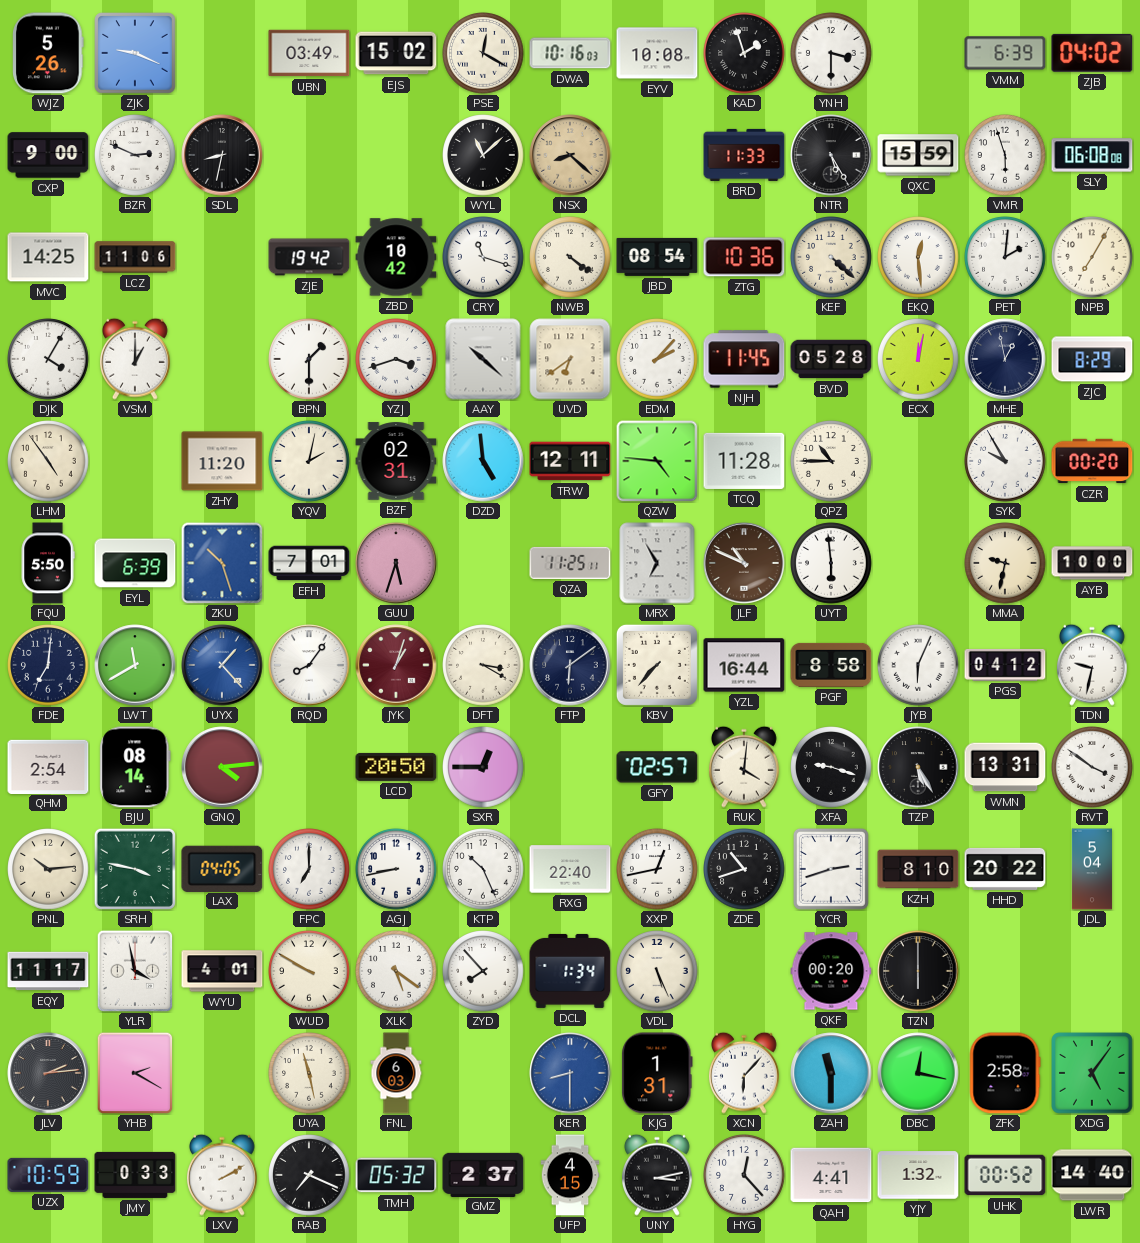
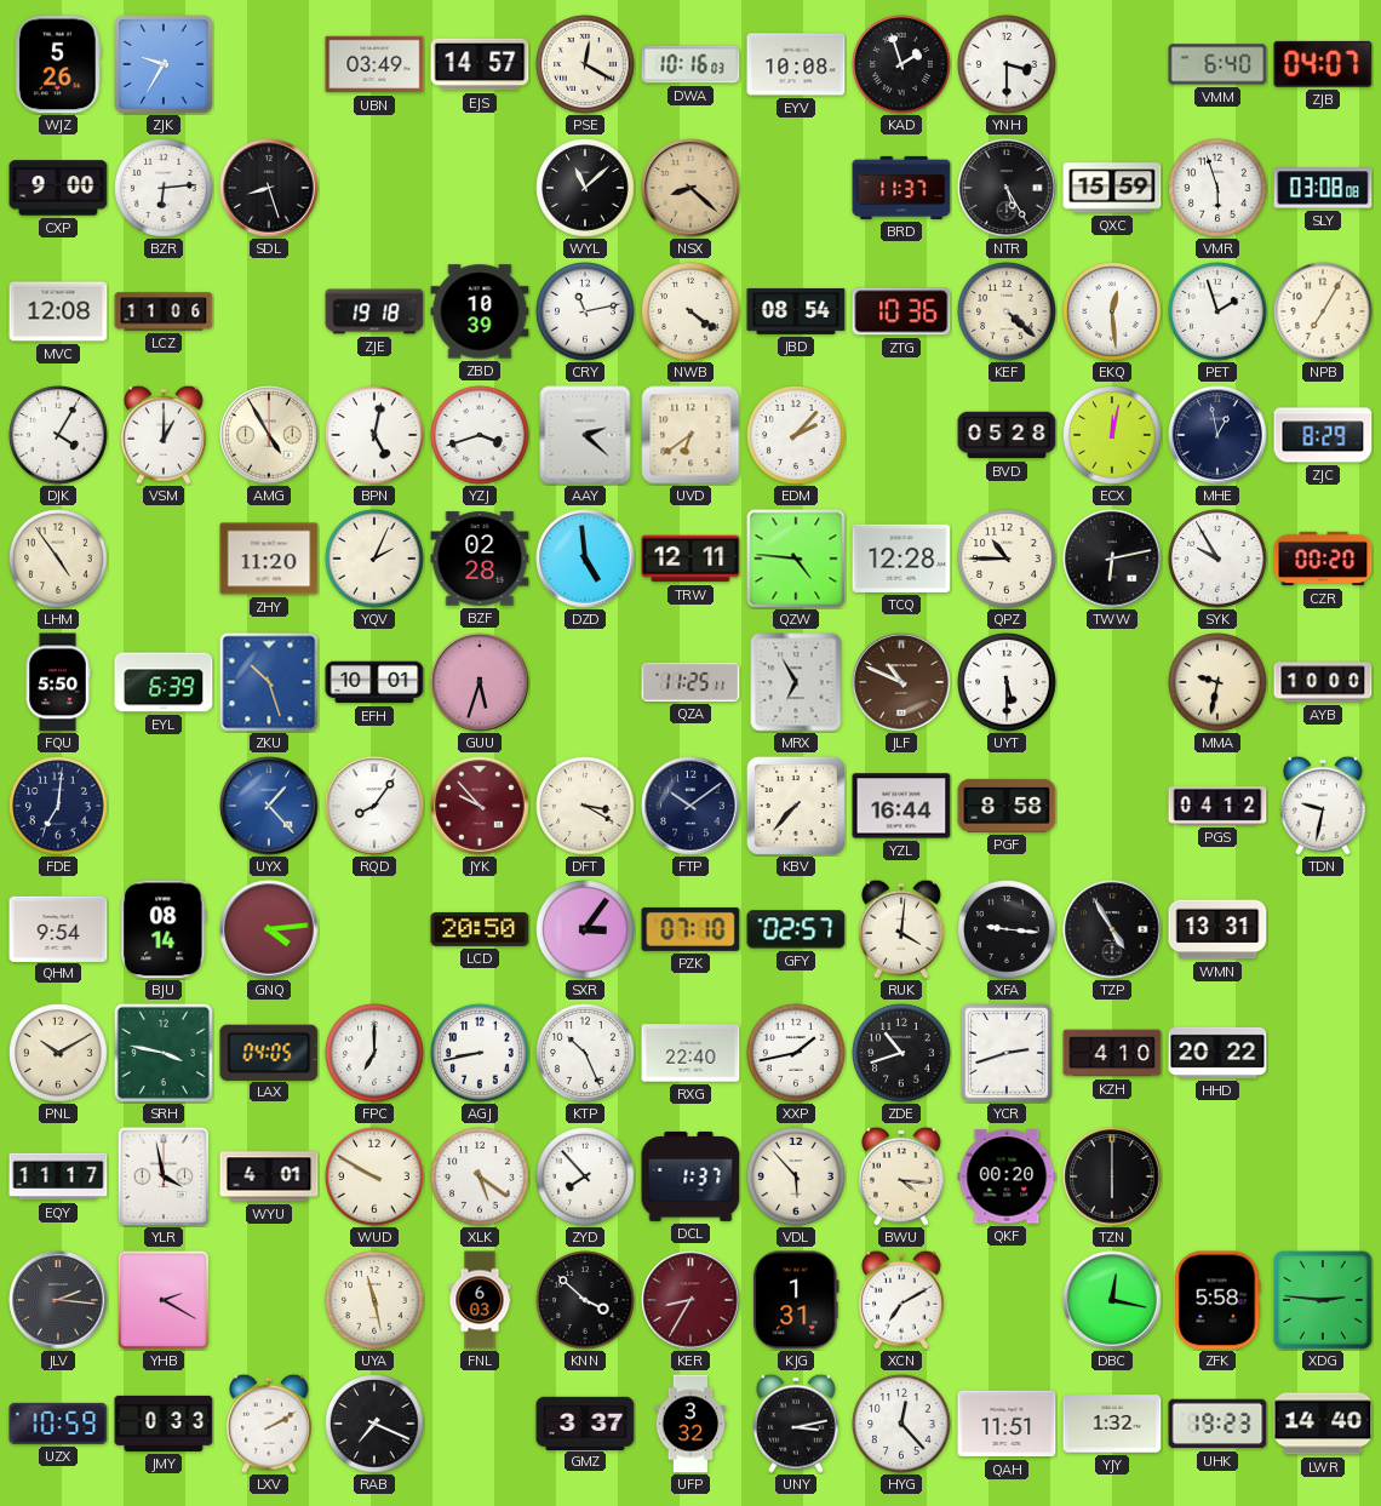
ZJK: 9:19 -> 9:35 (164, 64)
EJS: 15:02 -> 14:57 (480, 64)
VMM: 6:39 -> 6:40 (1217, 64)
ZJB: 04:02 -> 04:07 (1323, 64)
BZR: 2:49 -> 6:14 (164, 188)
SDL: 8:32 -> 8:27 (269, 188)
BRD: 11:33 -> 11:37 (901, 188)
SLY: 06:08 -> 03:08 (1323, 188)
MVC: 14:25 -> 12:08 (58, 311)
ZJE: 19:42 -> 19:18 (374, 311)
ZBD: 10:42 -> 10:39 (480, 311)
CRY: 11:18 -> 11:13 (585, 311)
PET: 2:01 -> 1:57 (1217, 311)
AMG: none -> 4:55 (269, 435)
BPN: 1:30 -> 5:02 (374, 435)
AAY: 10:22 -> 2:22 (585, 435)
NJH: 11:45 -> none (744, 359)
YQV: 2:02 -> 2:04 (374, 559)
BZF: 02:31 -> 02:28 (480, 559)
TCQ: 11:28 -> 12:28 (901, 559)
TWW: none -> 6:13 (1112, 559)
EFH: 7:01 -> 10:01 (374, 682)
UYT: 5:59 -> 5:30 (1007, 682)
LWT: 11:40 -> none (135, 665)
JYK: 1:03 -> 9:53 (480, 806)
FTP: 6:09 -> 10:09 (691, 806)
JYB: 6:04 -> none (918, 665)
QHM: 2:54 -> 9:54 (58, 928)
SXR: 12:45 -> 3:06 (585, 929)
PZK: none -> 07:10 (691, 929)
XFA: 9:18 -> 9:16 (1007, 929)
TZP: 5:25 -> 4:55 (1112, 929)
RVT: 3:51 -> none (1092, 767)
PNL: 10:14 -> 10:10 (58, 1053)
XXP: 12:43 -> 1:43 (796, 1053)
KZH: 8:10 -> 4:10 (1112, 1053)
JDL: 5:04 -> none (1091, 869)
DCL: 1:34 -> 1:37 (691, 1176)
VDL: 5:26 -> 5:53 (796, 1176)
BWU: none -> 4:16 (902, 1176)
JLV: 2:14 -> 2:16 (58, 1300)
KNN: none -> 3:52 (585, 1300)
KER: 8:30 -> 8:35 (691, 1300)
KER dial: blue -> burgundy (691, 1300)
XCN: 6:07 -> 7:10 (902, 1300)
ZAH: 11:30 -> none (831, 1073)
ZFK: 2:58 -> 5:58 (1217, 1300)
XDG: 5:06 -> 2:46 (1323, 1300)
TMH: 05:32 -> none (396, 1175)
GMZ: 2:37 -> 3:37 (585, 1422)
UFP: 4:15 -> 3:32 (691, 1424)
QAH: 4:41 -> 11:51 (1007, 1424)
UHK: 00:52 -> 19:23 (1217, 1424)
